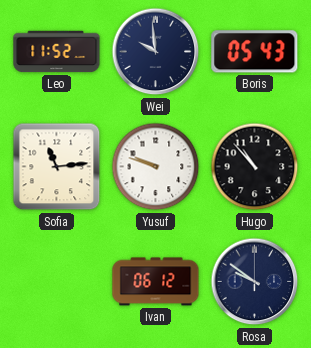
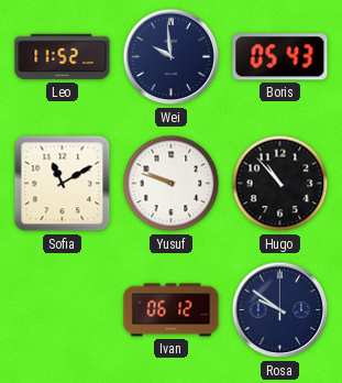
Sofia: 11:14 -> 11:10 (63, 184)
